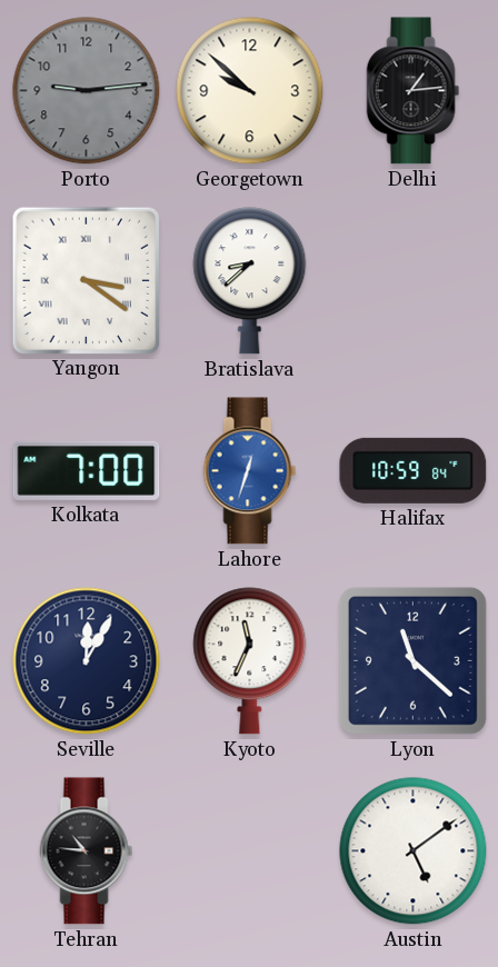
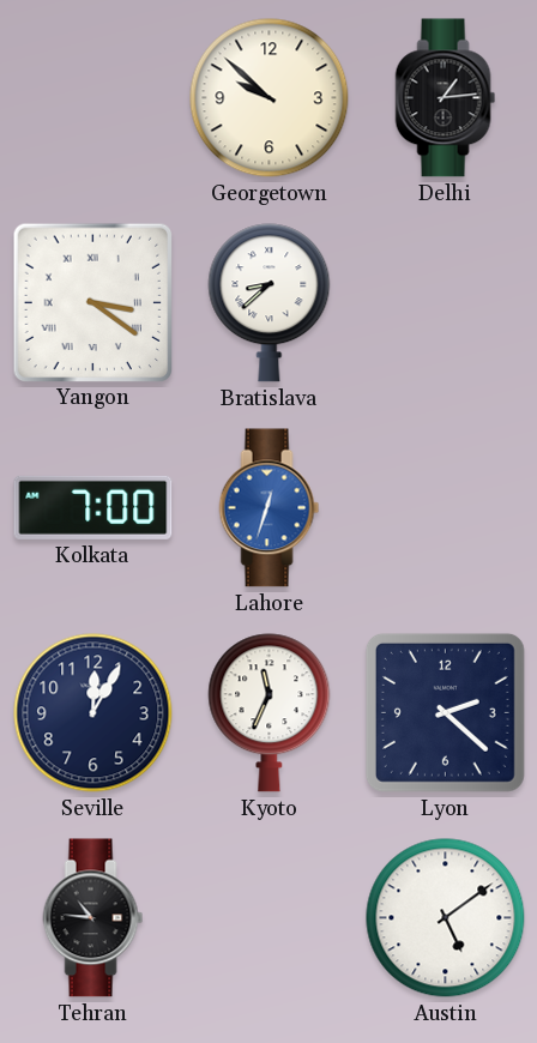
Porto: 9:14 -> none (87, 91)
Halifax: 10:59 -> none (414, 470)
Lyon: 11:22 -> 2:22 (445, 712)
